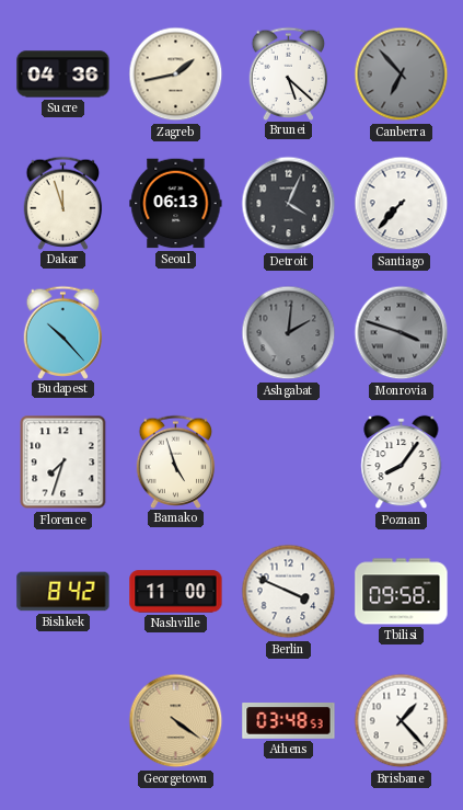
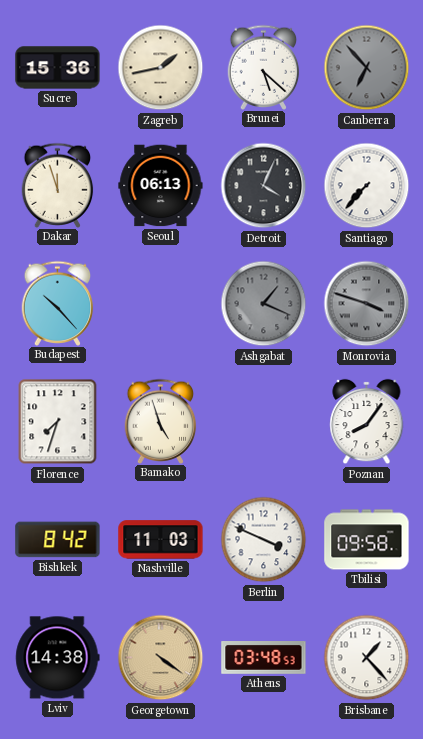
Sucre: 04:36 -> 15:36 (58, 68)
Ashgabat: 2:01 -> 1:19 (264, 304)
Nashville: 11:00 -> 11:03 (161, 540)
Lviv: none -> 14:38 (58, 658)
